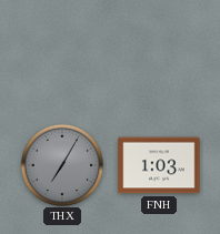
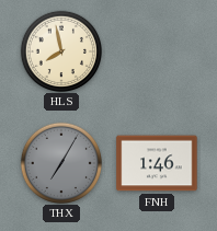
HLS: none -> 7:58 (60, 50)
FNH: 1:03 -> 1:46 (157, 163)
